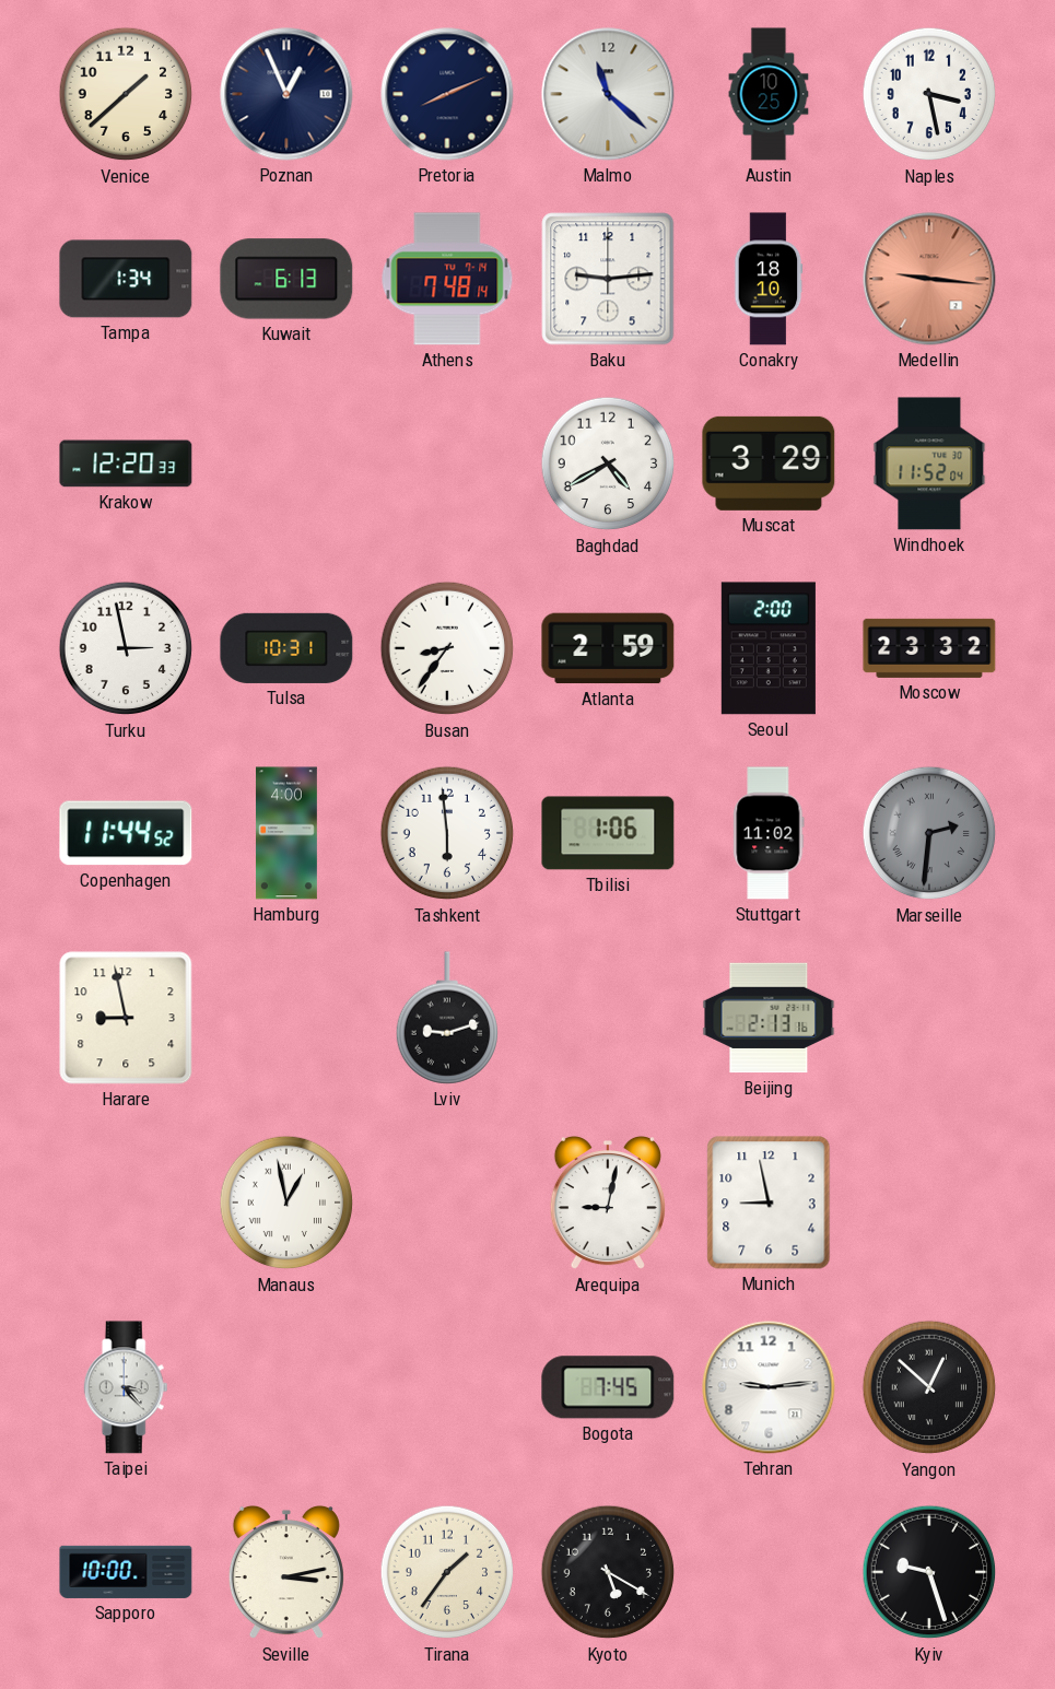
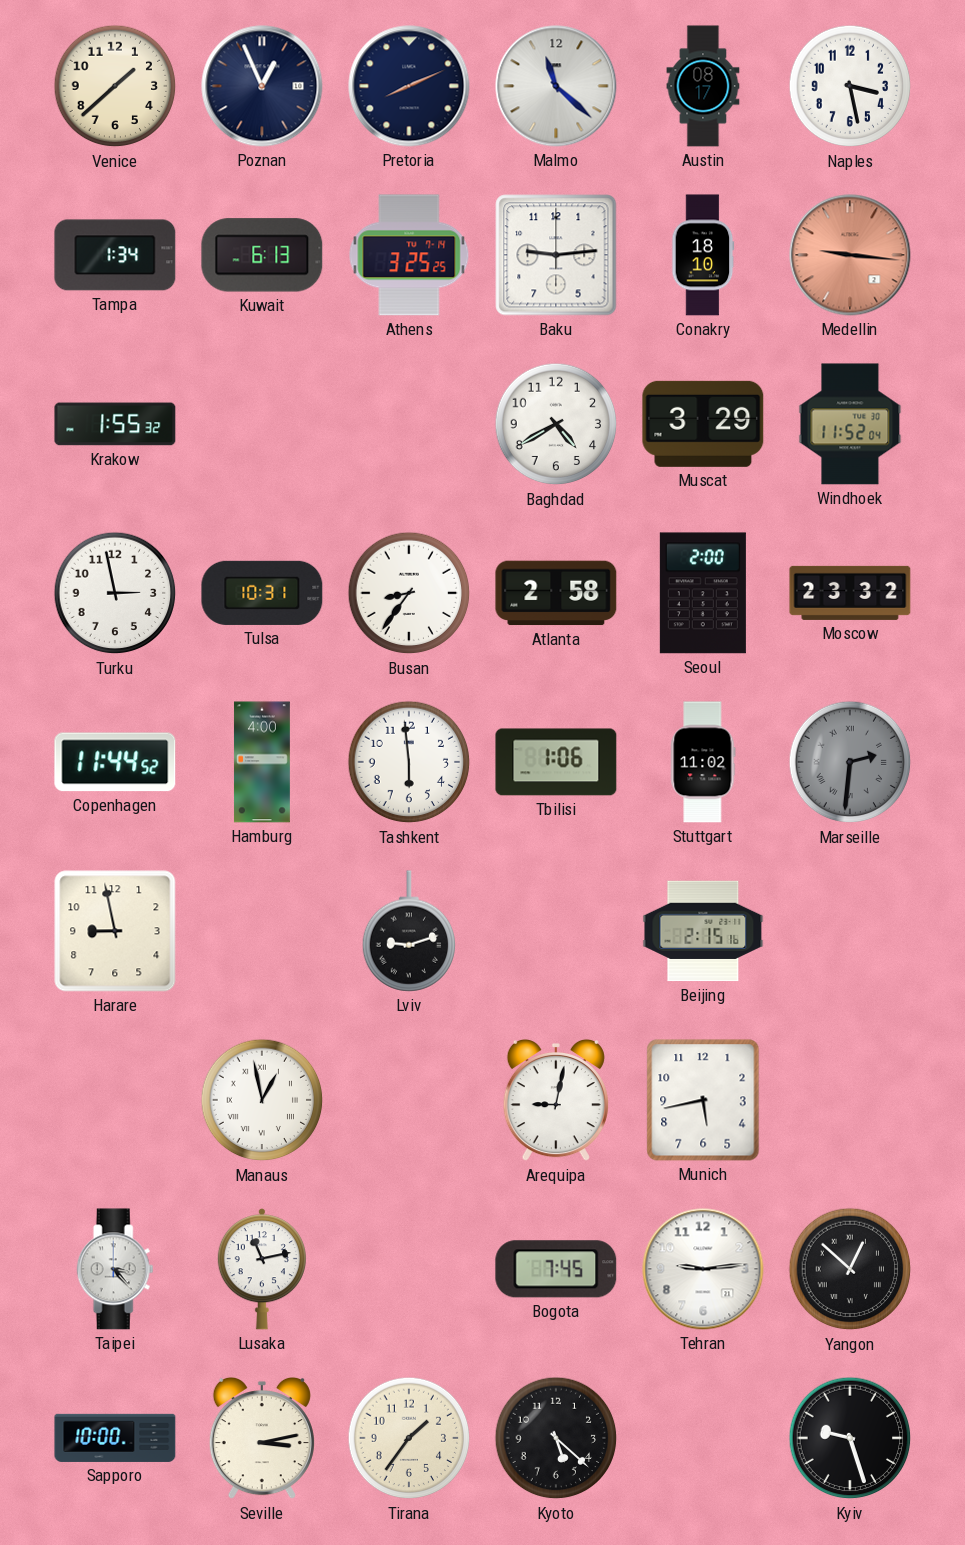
Austin: 10:25 -> 08:17 (703, 86)
Athens: 7:48 -> 3:25 (409, 255)
Krakow: 12:20 -> 1:55 (115, 424)
Atlanta: 2:59 -> 2:58 (556, 593)
Beijing: 2:13 -> 2:15 (703, 931)
Munich: 8:58 -> 5:43 (703, 1100)
Lusaka: none -> 11:13 (262, 1269)
Kyoto: 5:20 -> 5:22 (556, 1438)
